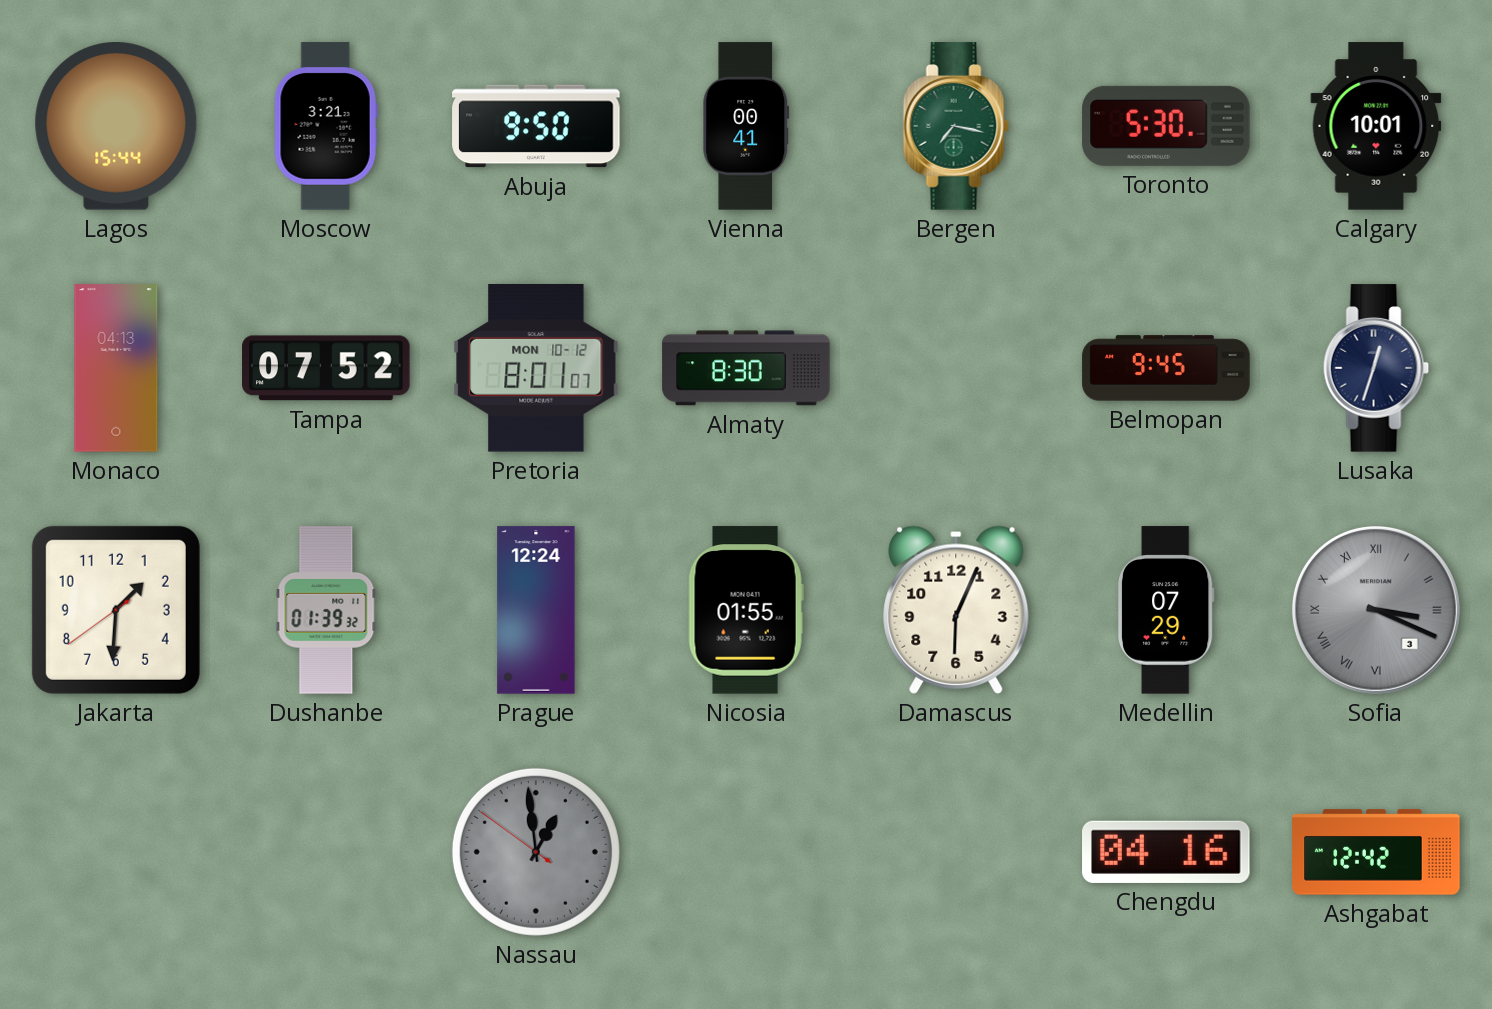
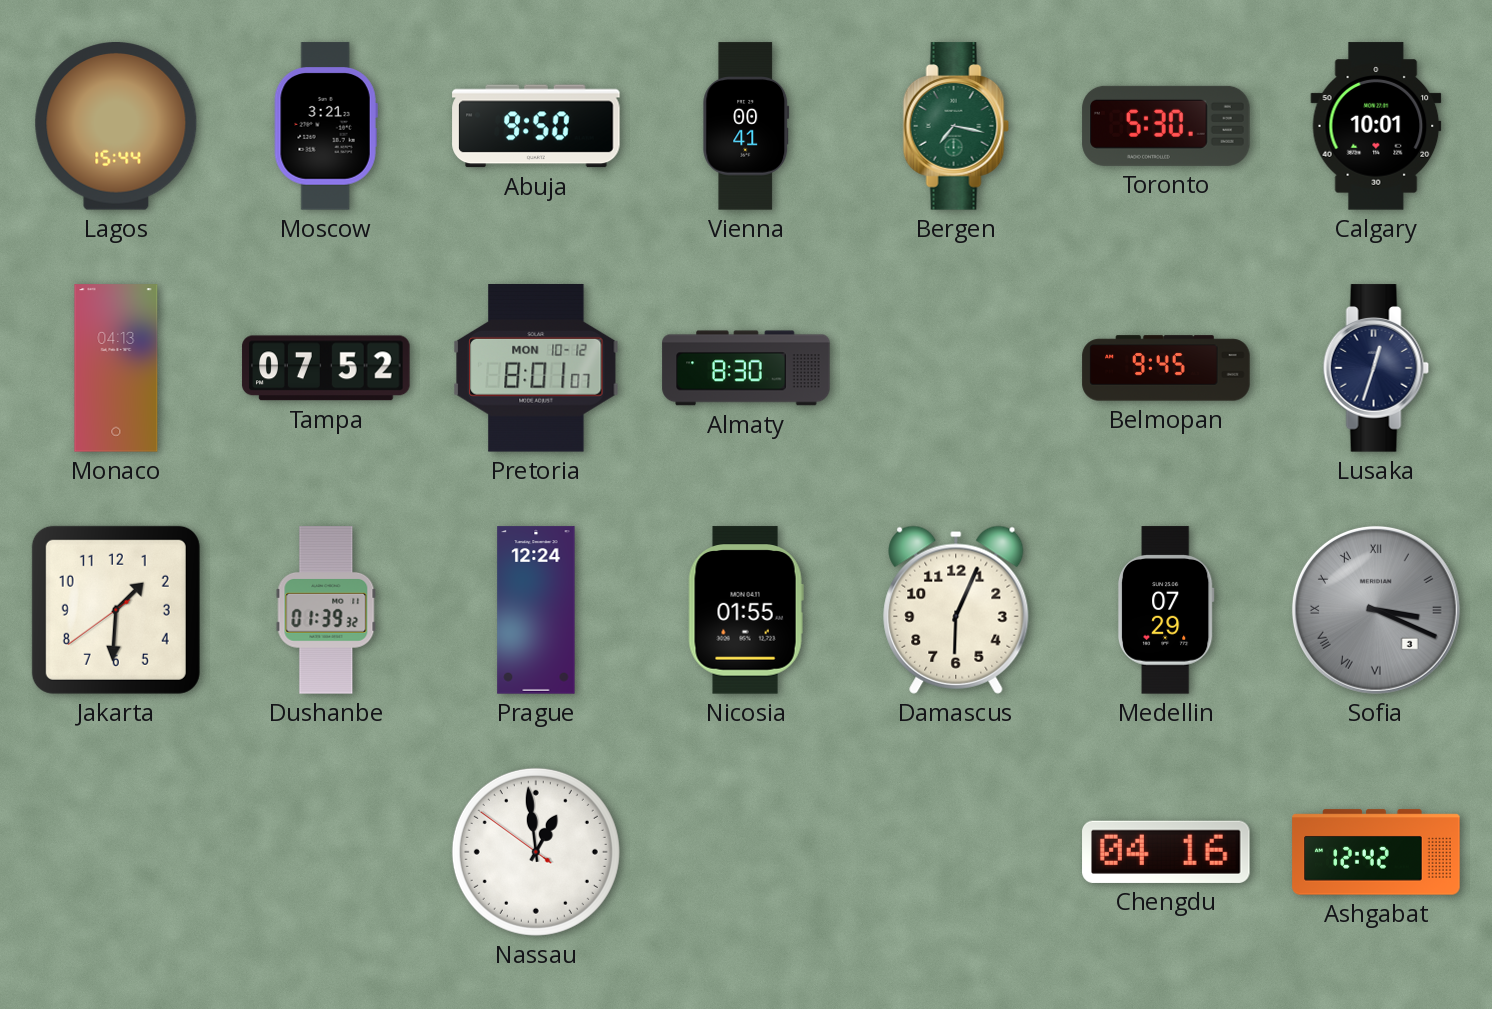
Nassau dial: grey -> white (536, 852)
